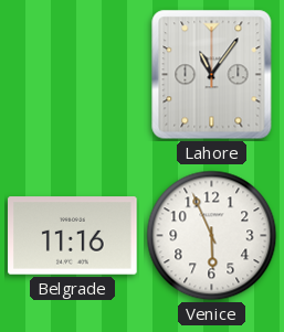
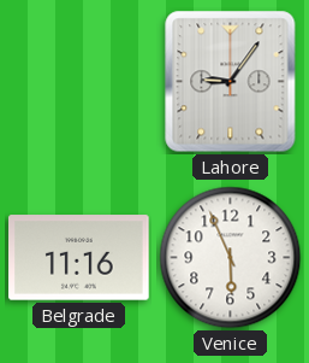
Lahore: 11:06 -> 9:06 (231, 82)
